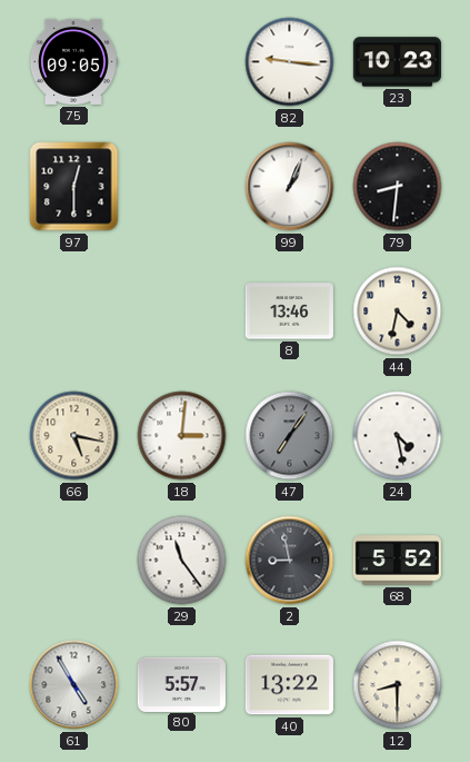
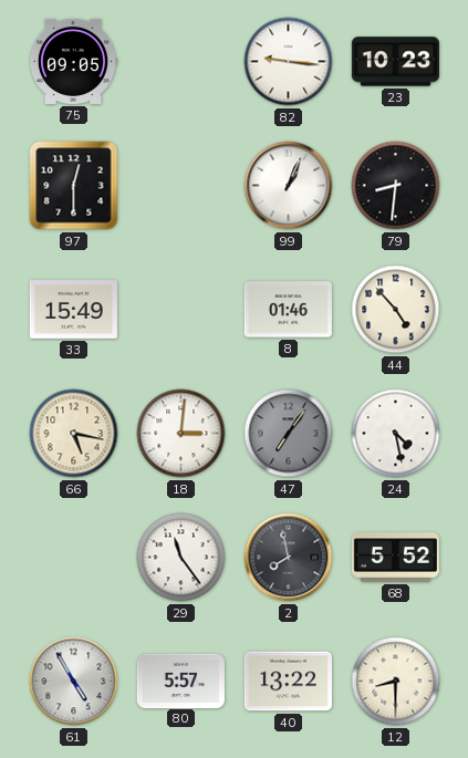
33: none -> 15:49 (73, 310)
8: 13:46 -> 01:46 (288, 310)
44: 4:32 -> 4:53 (396, 310)
2: 8:58 -> 7:58 (289, 558)
